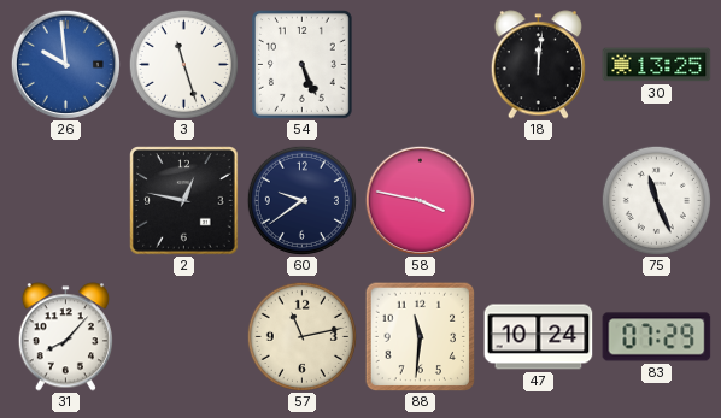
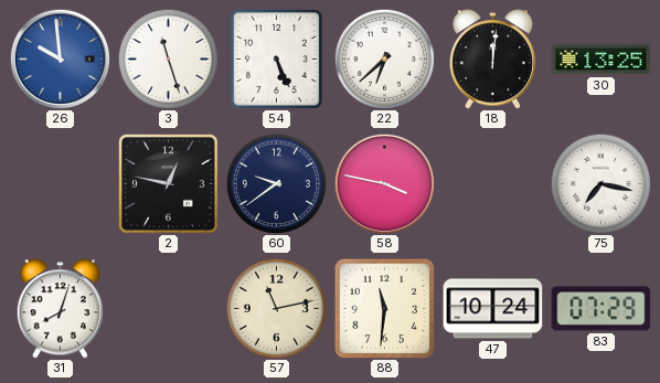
22: none -> 6:38 (384, 58)
75: 11:26 -> 7:17 (600, 183)
31: 8:07 -> 8:03 (60, 309)
